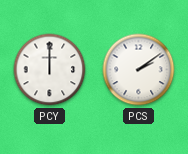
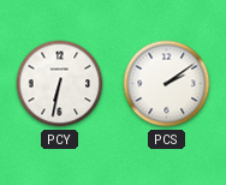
PCY: 12:00 -> 6:32 (60, 84)
